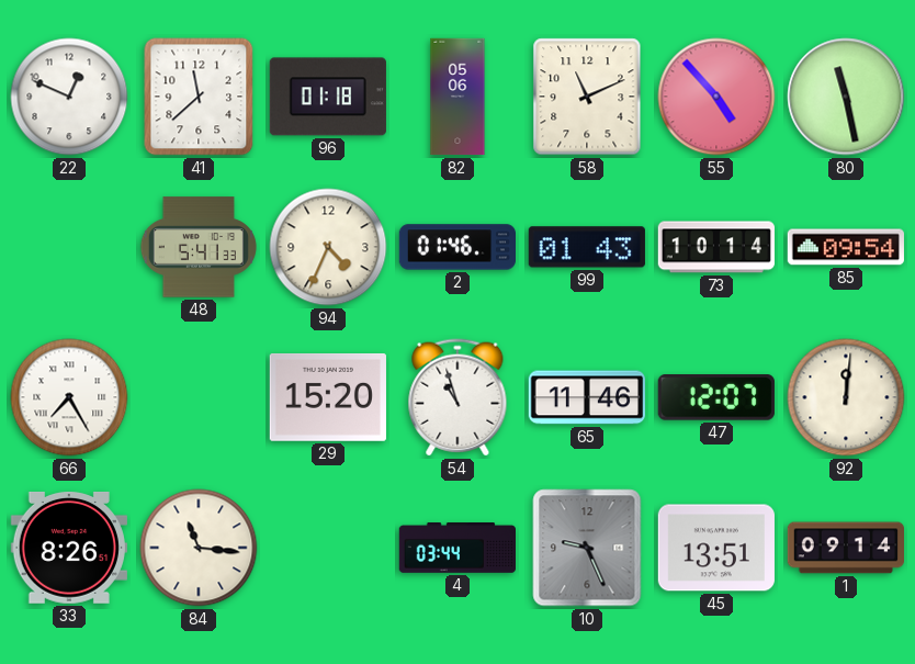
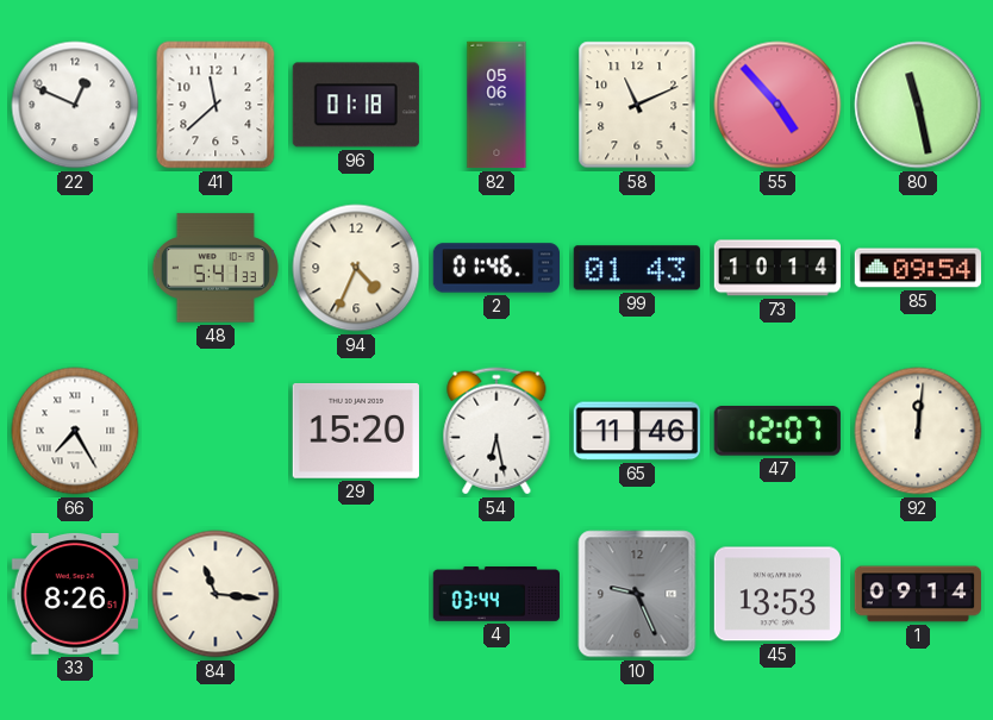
54: 10:57 -> 6:28 (496, 431)
45: 13:51 -> 13:53 (776, 594)
